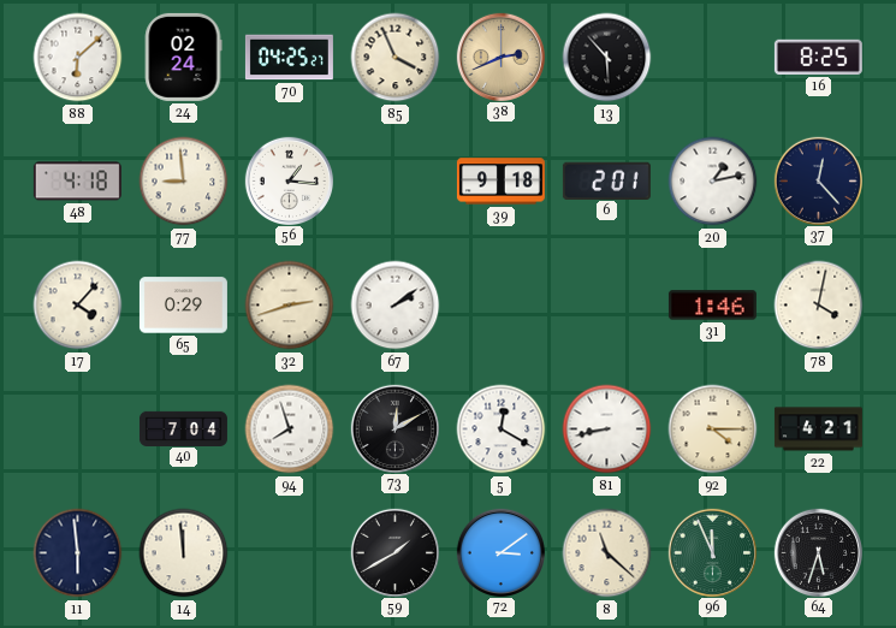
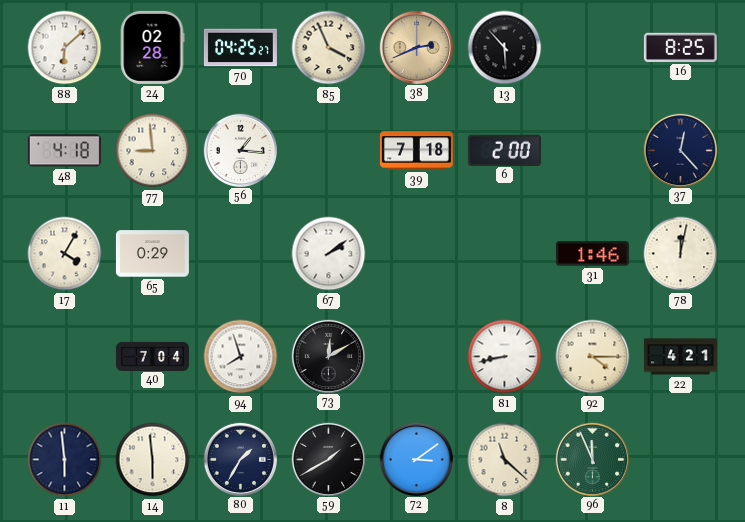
24: 02:24 -> 02:28 (152, 47)
39: 9:18 -> 7:18 (416, 151)
6: 2:01 -> 2:00 (504, 150)
20: 1:13 -> none (713, 182)
17: 4:07 -> 4:05 (65, 254)
32: 2:42 -> none (290, 306)
78: 4:02 -> 12:02 (681, 254)
5: 12:20 -> none (502, 429)
14: 11:59 -> 5:59 (153, 460)
80: none -> 1:35 (240, 459)
64: 5:33 -> none (818, 552)
